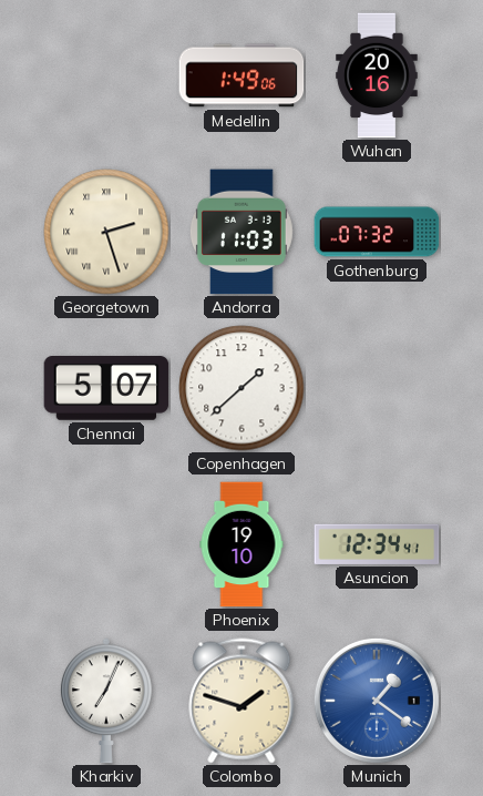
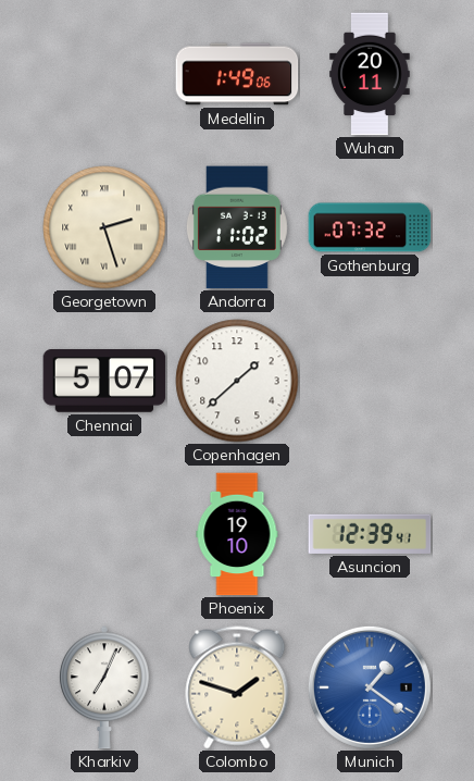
Wuhan: 20:16 -> 20:11 (370, 74)
Andorra: 11:03 -> 11:02 (237, 227)
Asuncion: 12:34 -> 12:39 (370, 534)
